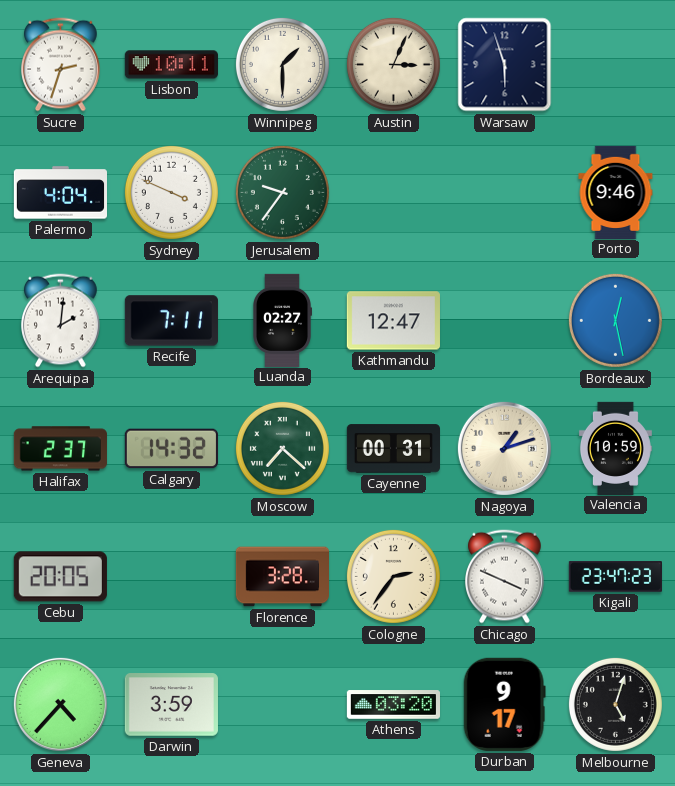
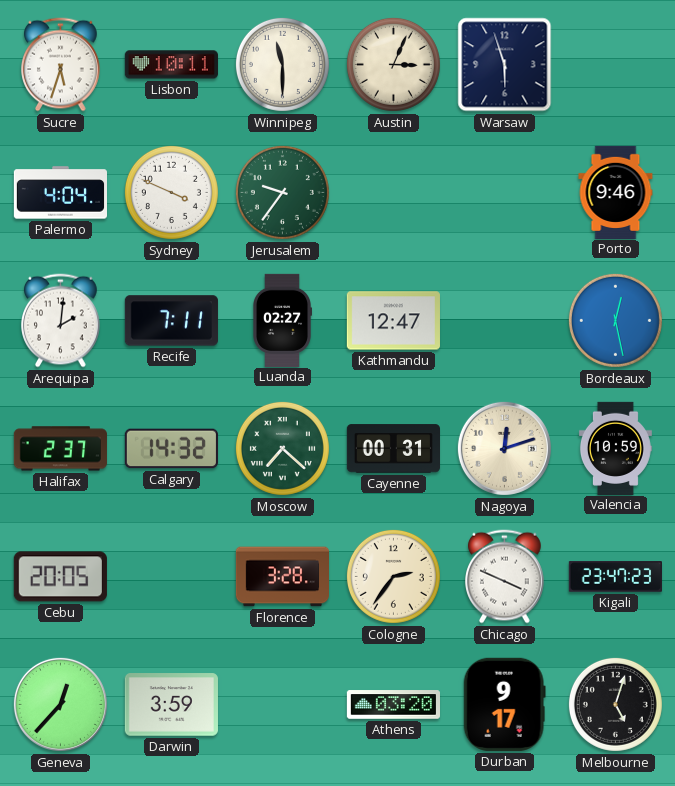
Sucre: 2:33 -> 5:33 (61, 65)
Winnipeg: 1:30 -> 11:30 (282, 64)
Nagoya: 1:12 -> 12:12 (504, 448)
Geneva: 4:37 -> 12:37 (60, 704)
